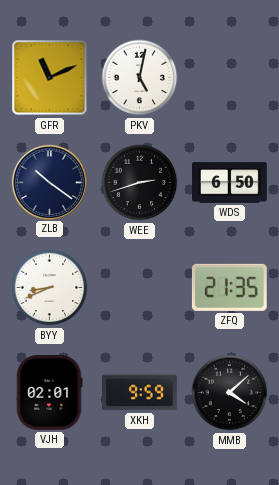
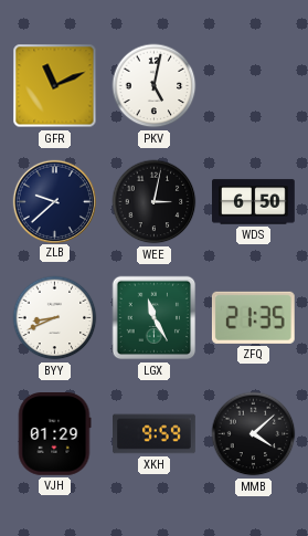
ZLB: 10:21 -> 9:38 (54, 201)
WEE: 2:42 -> 3:02 (155, 202)
LGX: none -> 11:25 (155, 318)
VJH: 02:01 -> 01:29 (54, 434)
